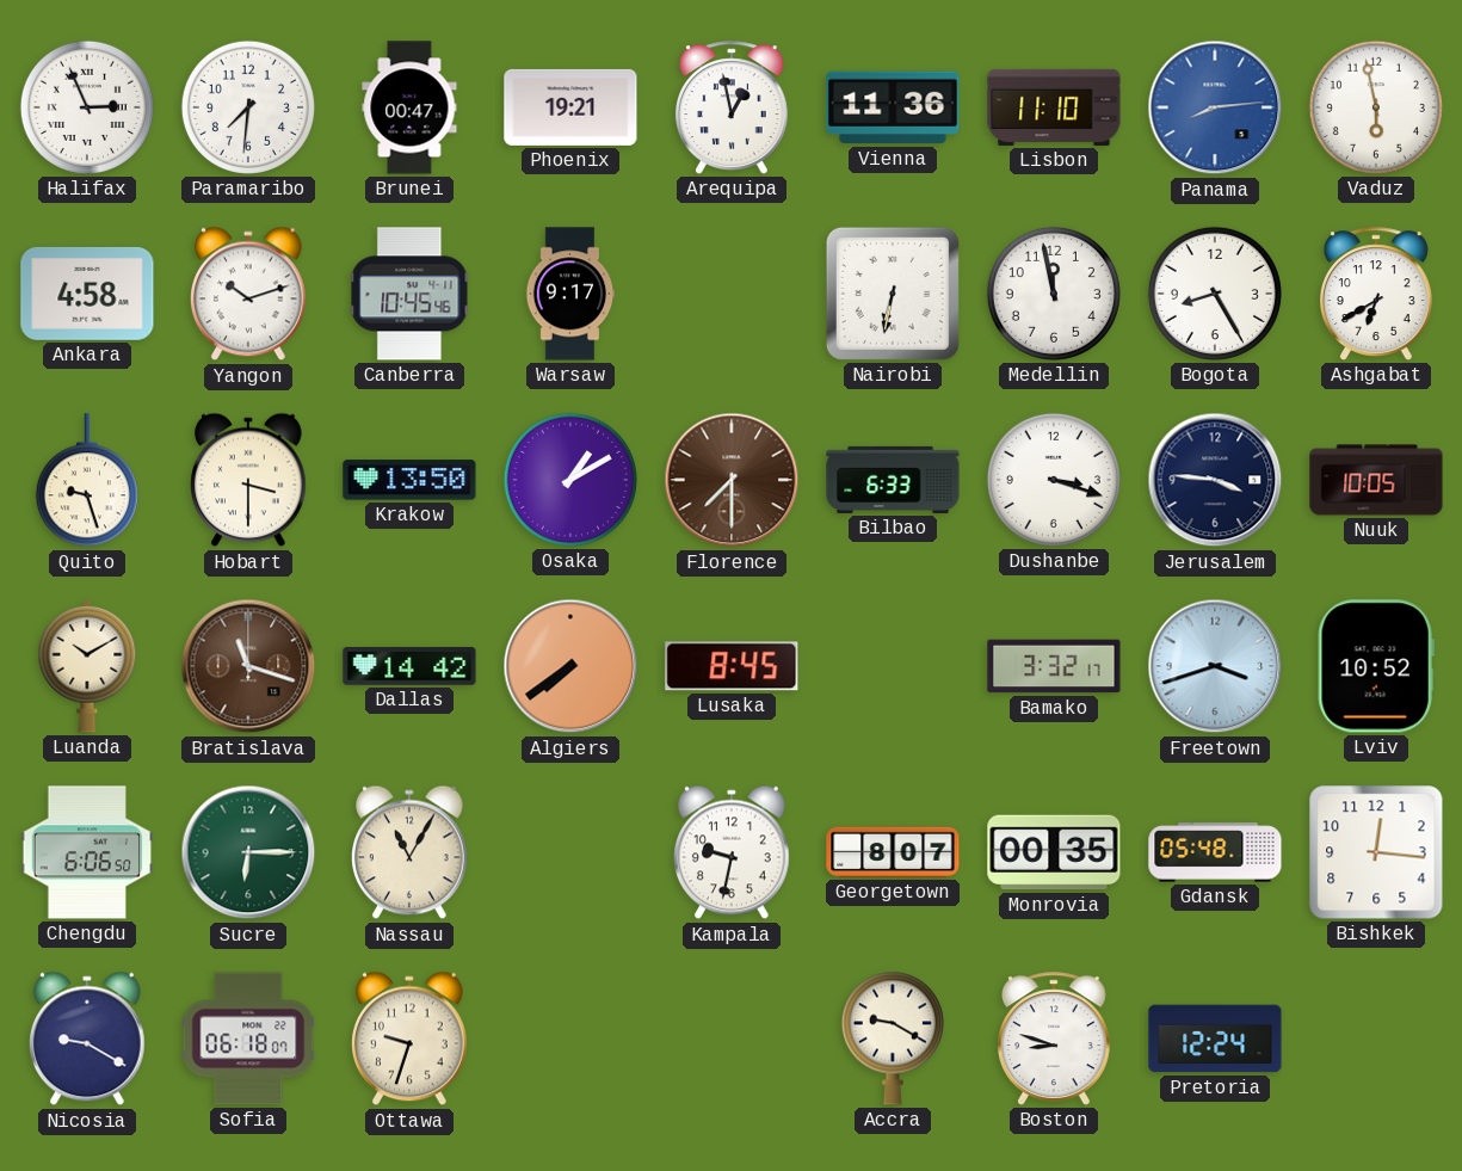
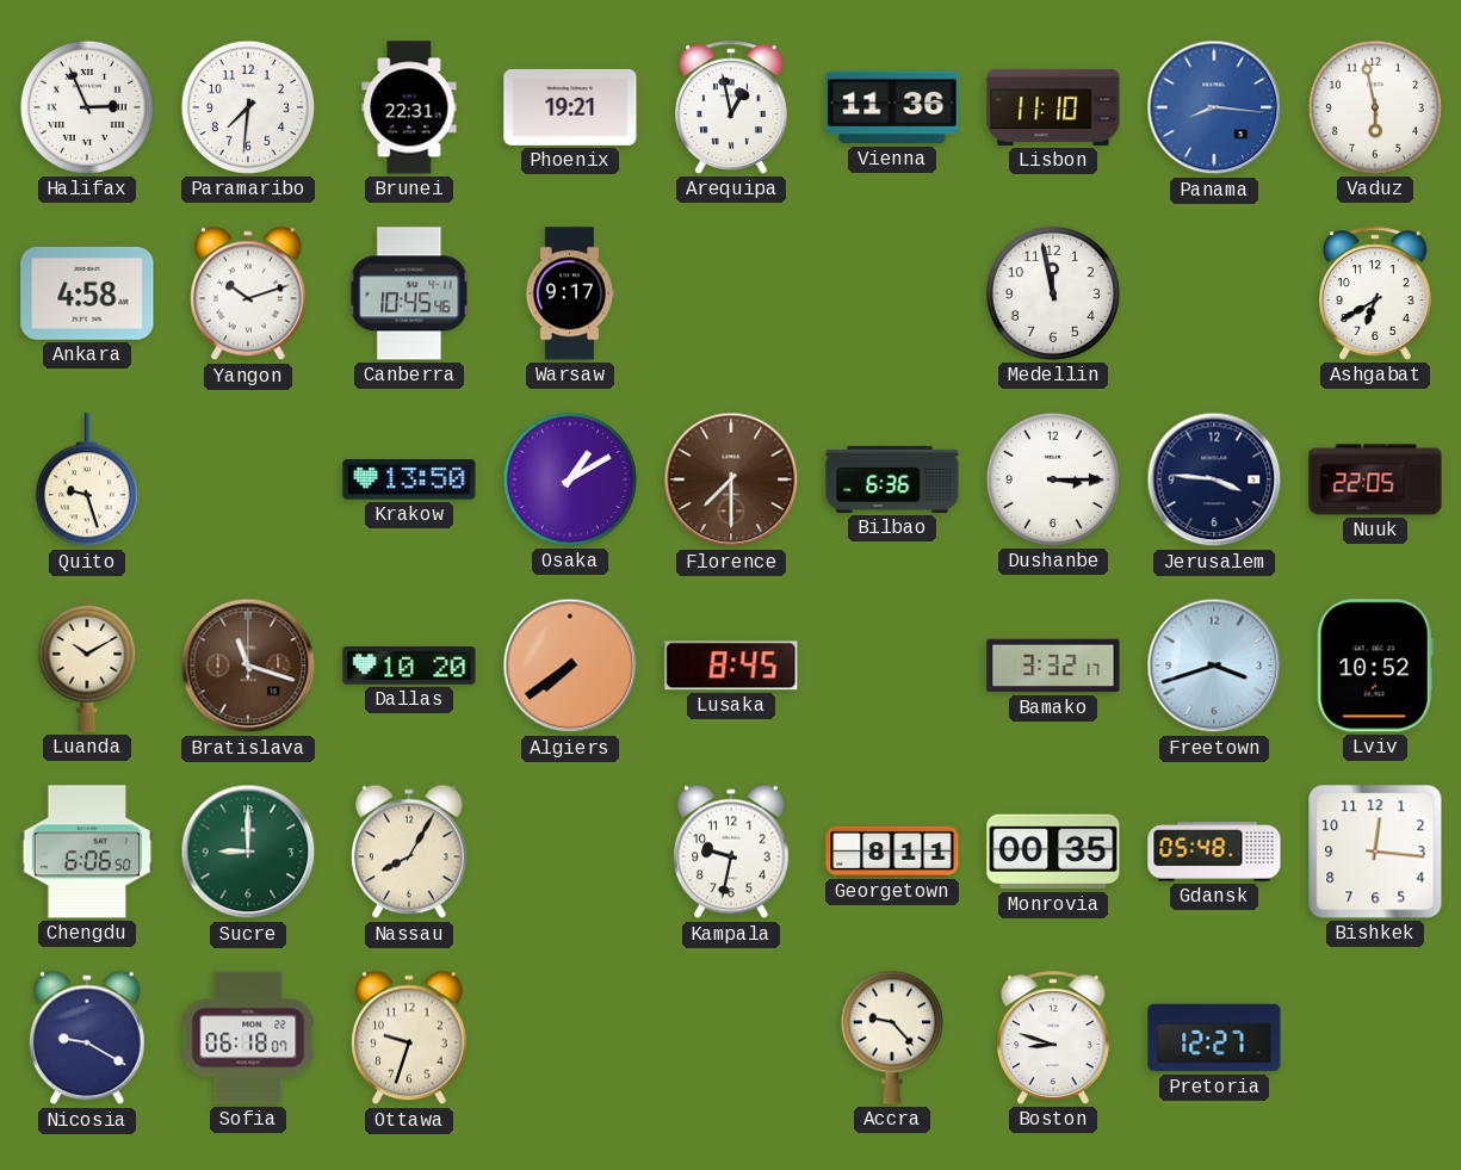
Brunei: 00:47 -> 22:31 (409, 107)
Panama: 8:14 -> 8:16 (1214, 107)
Nairobi: 6:32 -> none (893, 294)
Bogota: 8:25 -> none (1215, 294)
Hobart: 3:30 -> none (249, 480)
Bilbao: 6:33 -> 6:36 (892, 479)
Dushanbe: 3:18 -> 3:15 (1053, 479)
Nuuk: 10:05 -> 22:05 (1375, 479)
Dallas: 14:42 -> 10:20 (409, 666)
Sucre: 6:15 -> 9:00 (248, 852)
Nassau: 11:05 -> 8:05 (410, 852)
Georgetown: 8:07 -> 8:11 (892, 852)
Accra: 9:20 -> 9:23 (892, 1038)
Pretoria: 12:24 -> 12:27 (1214, 1038)
